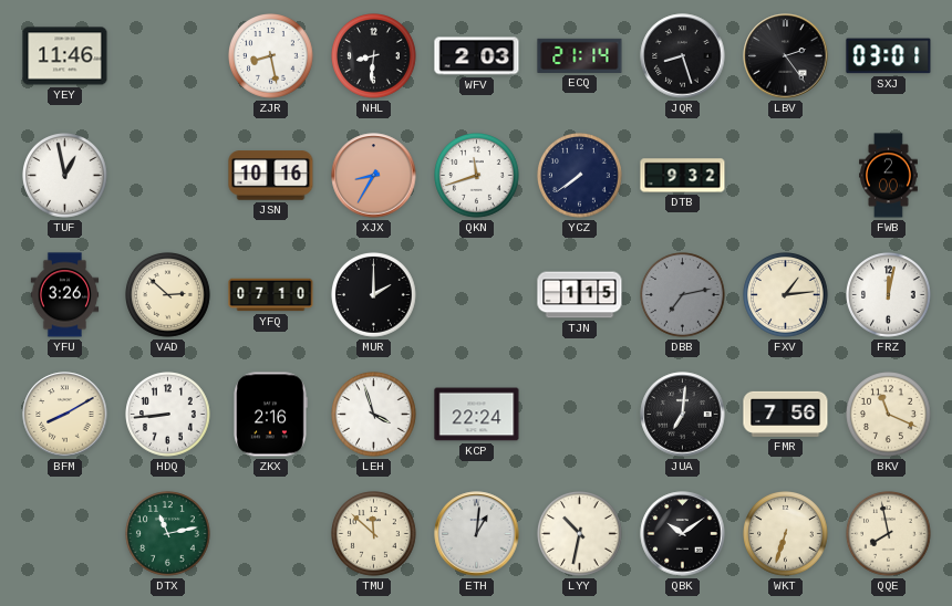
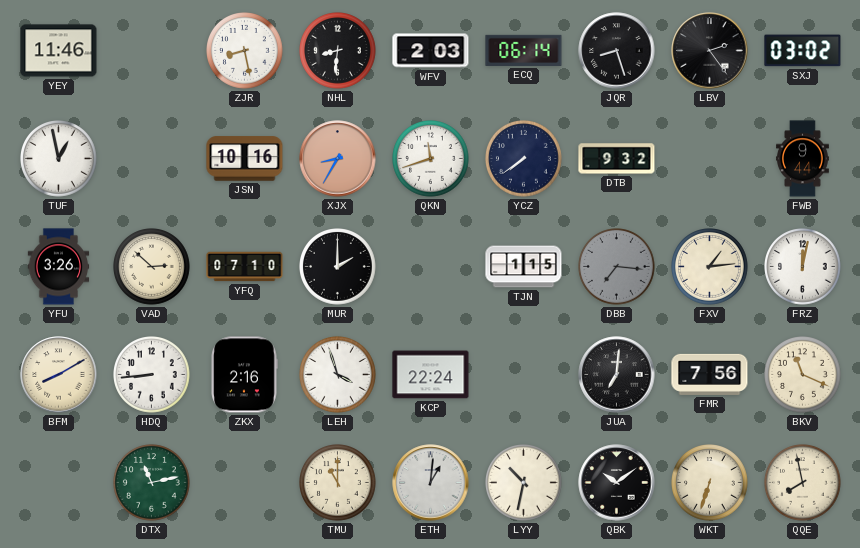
ECQ: 21:14 -> 06:14 (524, 50)
SXJ: 03:01 -> 03:02 (803, 51)
FWB: 2:00 -> 9:44 (803, 159)
DBB: 7:13 -> 7:16 (617, 267)
TMU: 11:52 -> 11:00 (338, 483)
